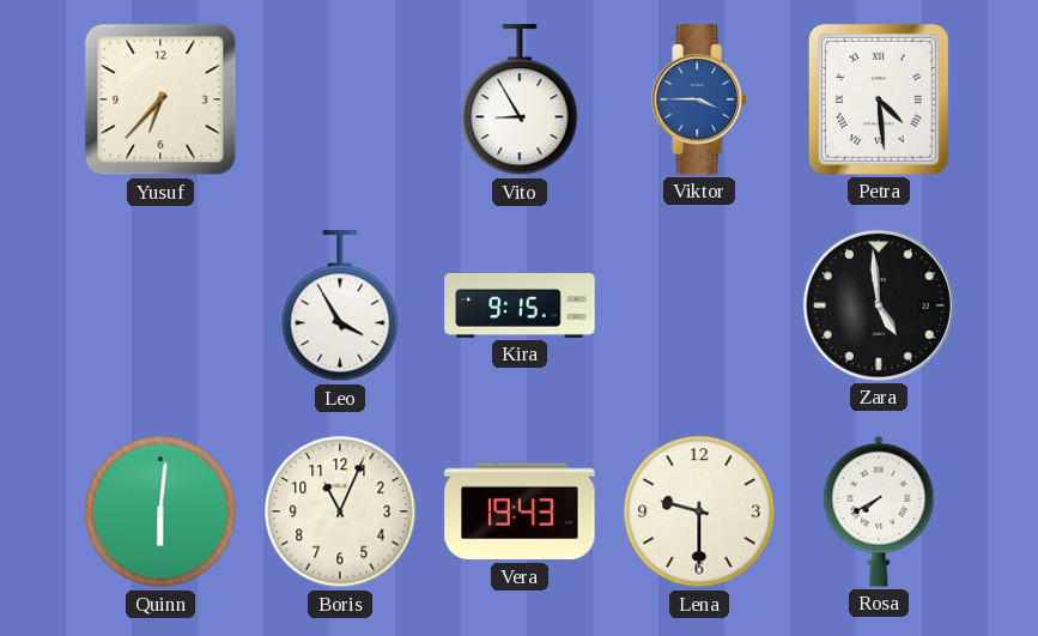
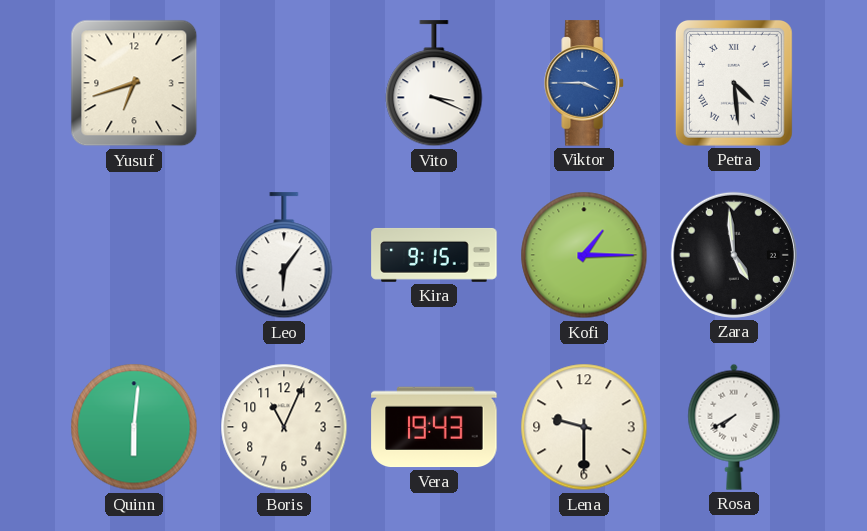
Yusuf: 6:37 -> 6:42 (134, 83)
Vito: 8:55 -> 3:19 (434, 84)
Leo: 3:55 -> 6:06 (284, 256)
Kofi: none -> 1:15 (584, 255)
